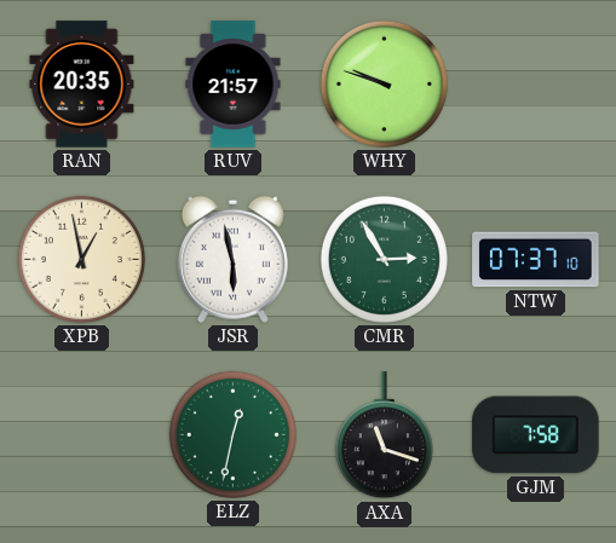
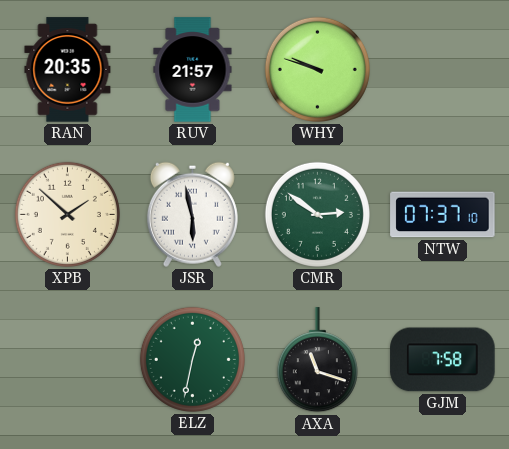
XPB: 12:58 -> 1:52 (67, 214)
CMR: 2:55 -> 2:51 (317, 214)
